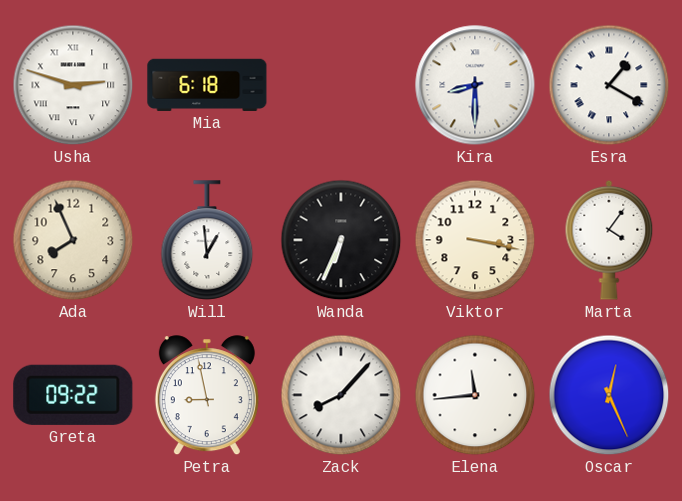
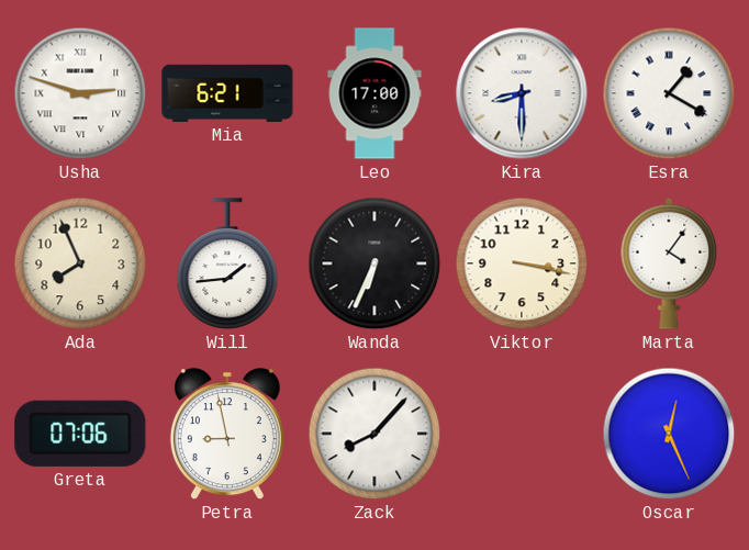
Mia: 6:18 -> 6:21 (227, 93)
Leo: none -> 17:00 (374, 93)
Will: 12:59 -> 1:44 (227, 263)
Greta: 09:22 -> 07:06 (80, 434)
Elena: 11:44 -> none (475, 395)
